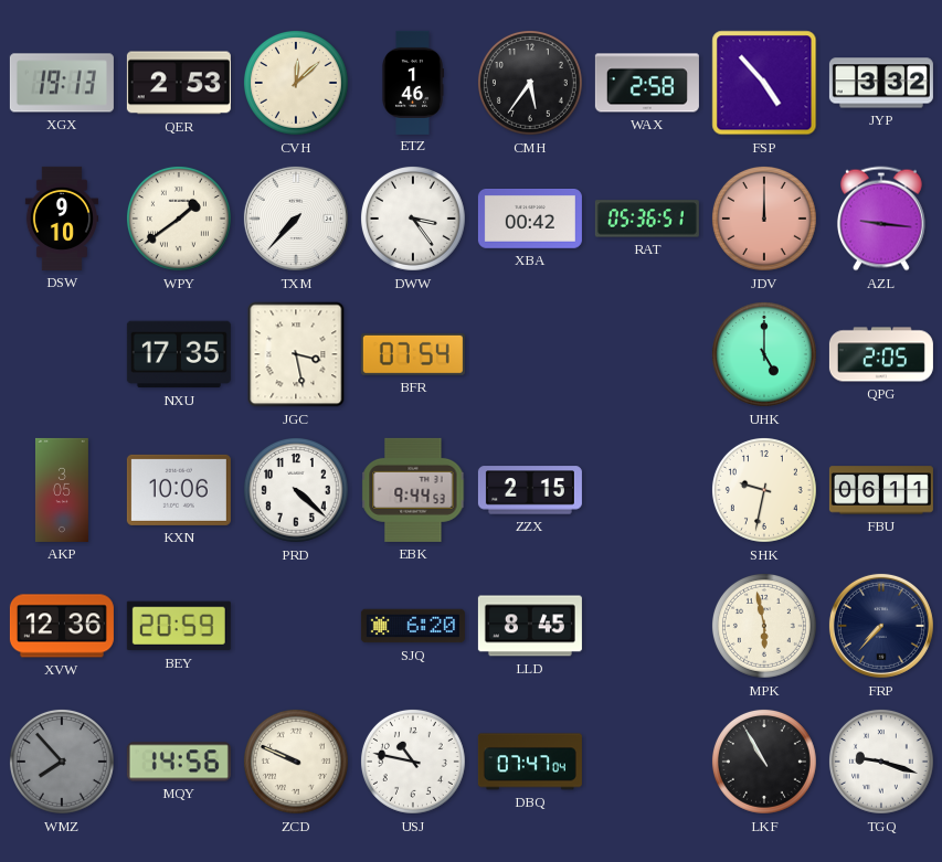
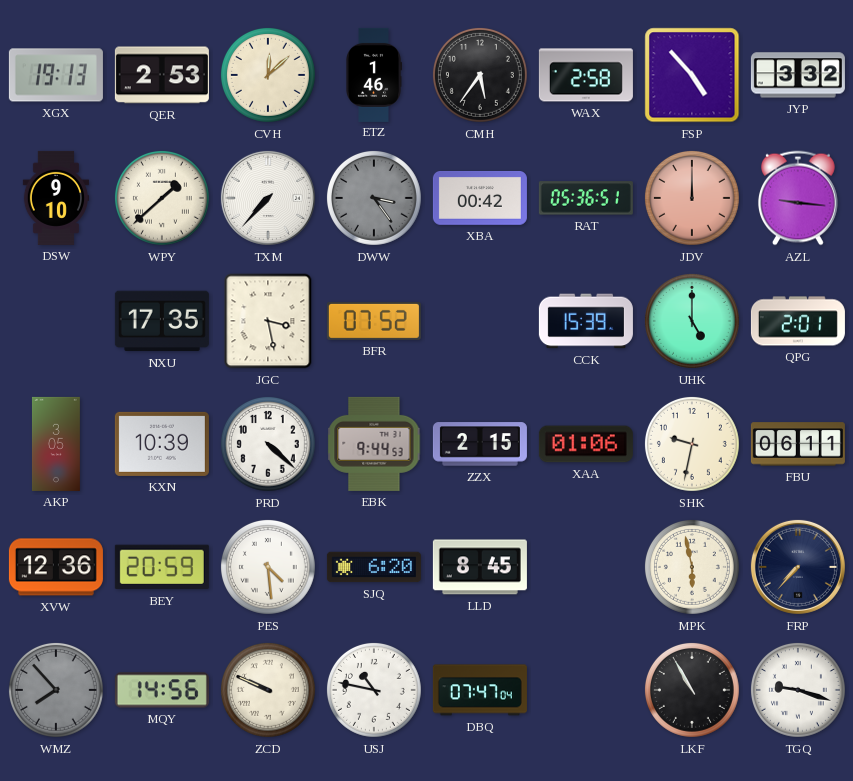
WPY: 1:39 -> 1:38 (162, 198)
DWW dial: white -> grey (374, 198)
BFR: 07:54 -> 07:52 (374, 321)
CCK: none -> 15:39 (586, 321)
QPG: 2:05 -> 2:01 (798, 321)
KXN: 10:06 -> 10:39 (162, 444)
XAA: none -> 01:06 (586, 444)
PES: none -> 4:29 (268, 567)
